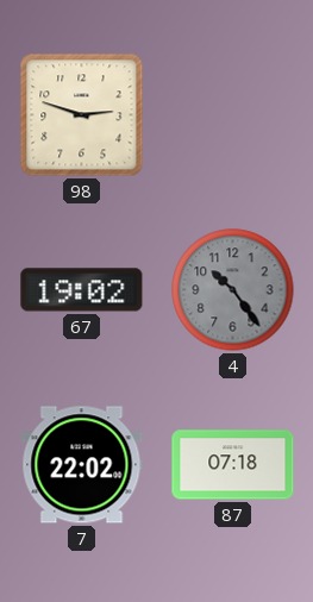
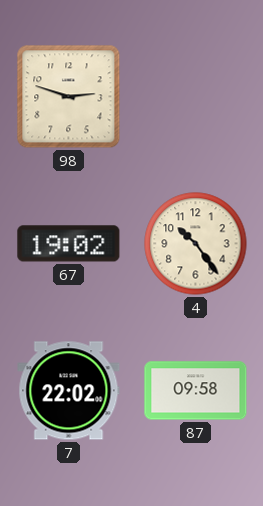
4 dial: grey -> cream (196, 244)
87: 07:18 -> 09:58 (196, 391)
